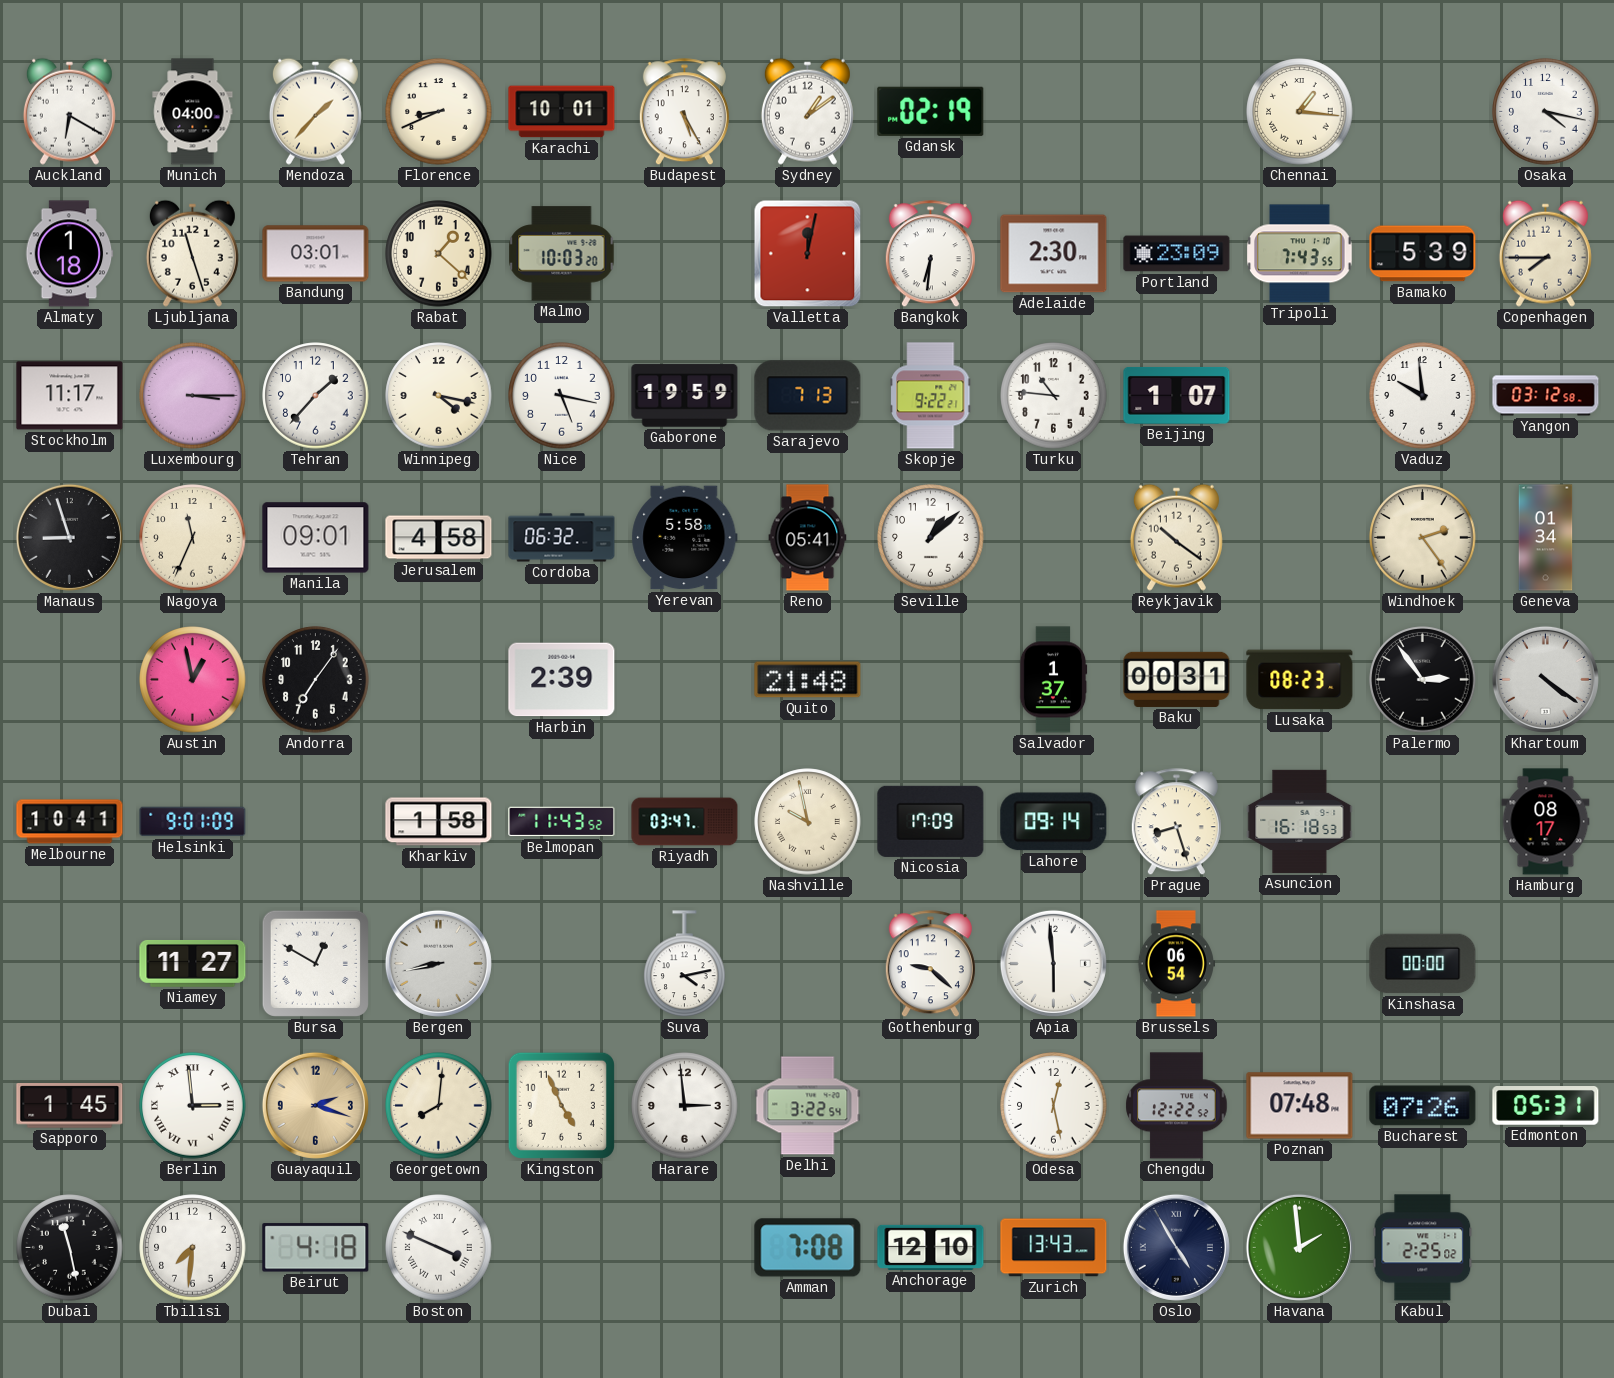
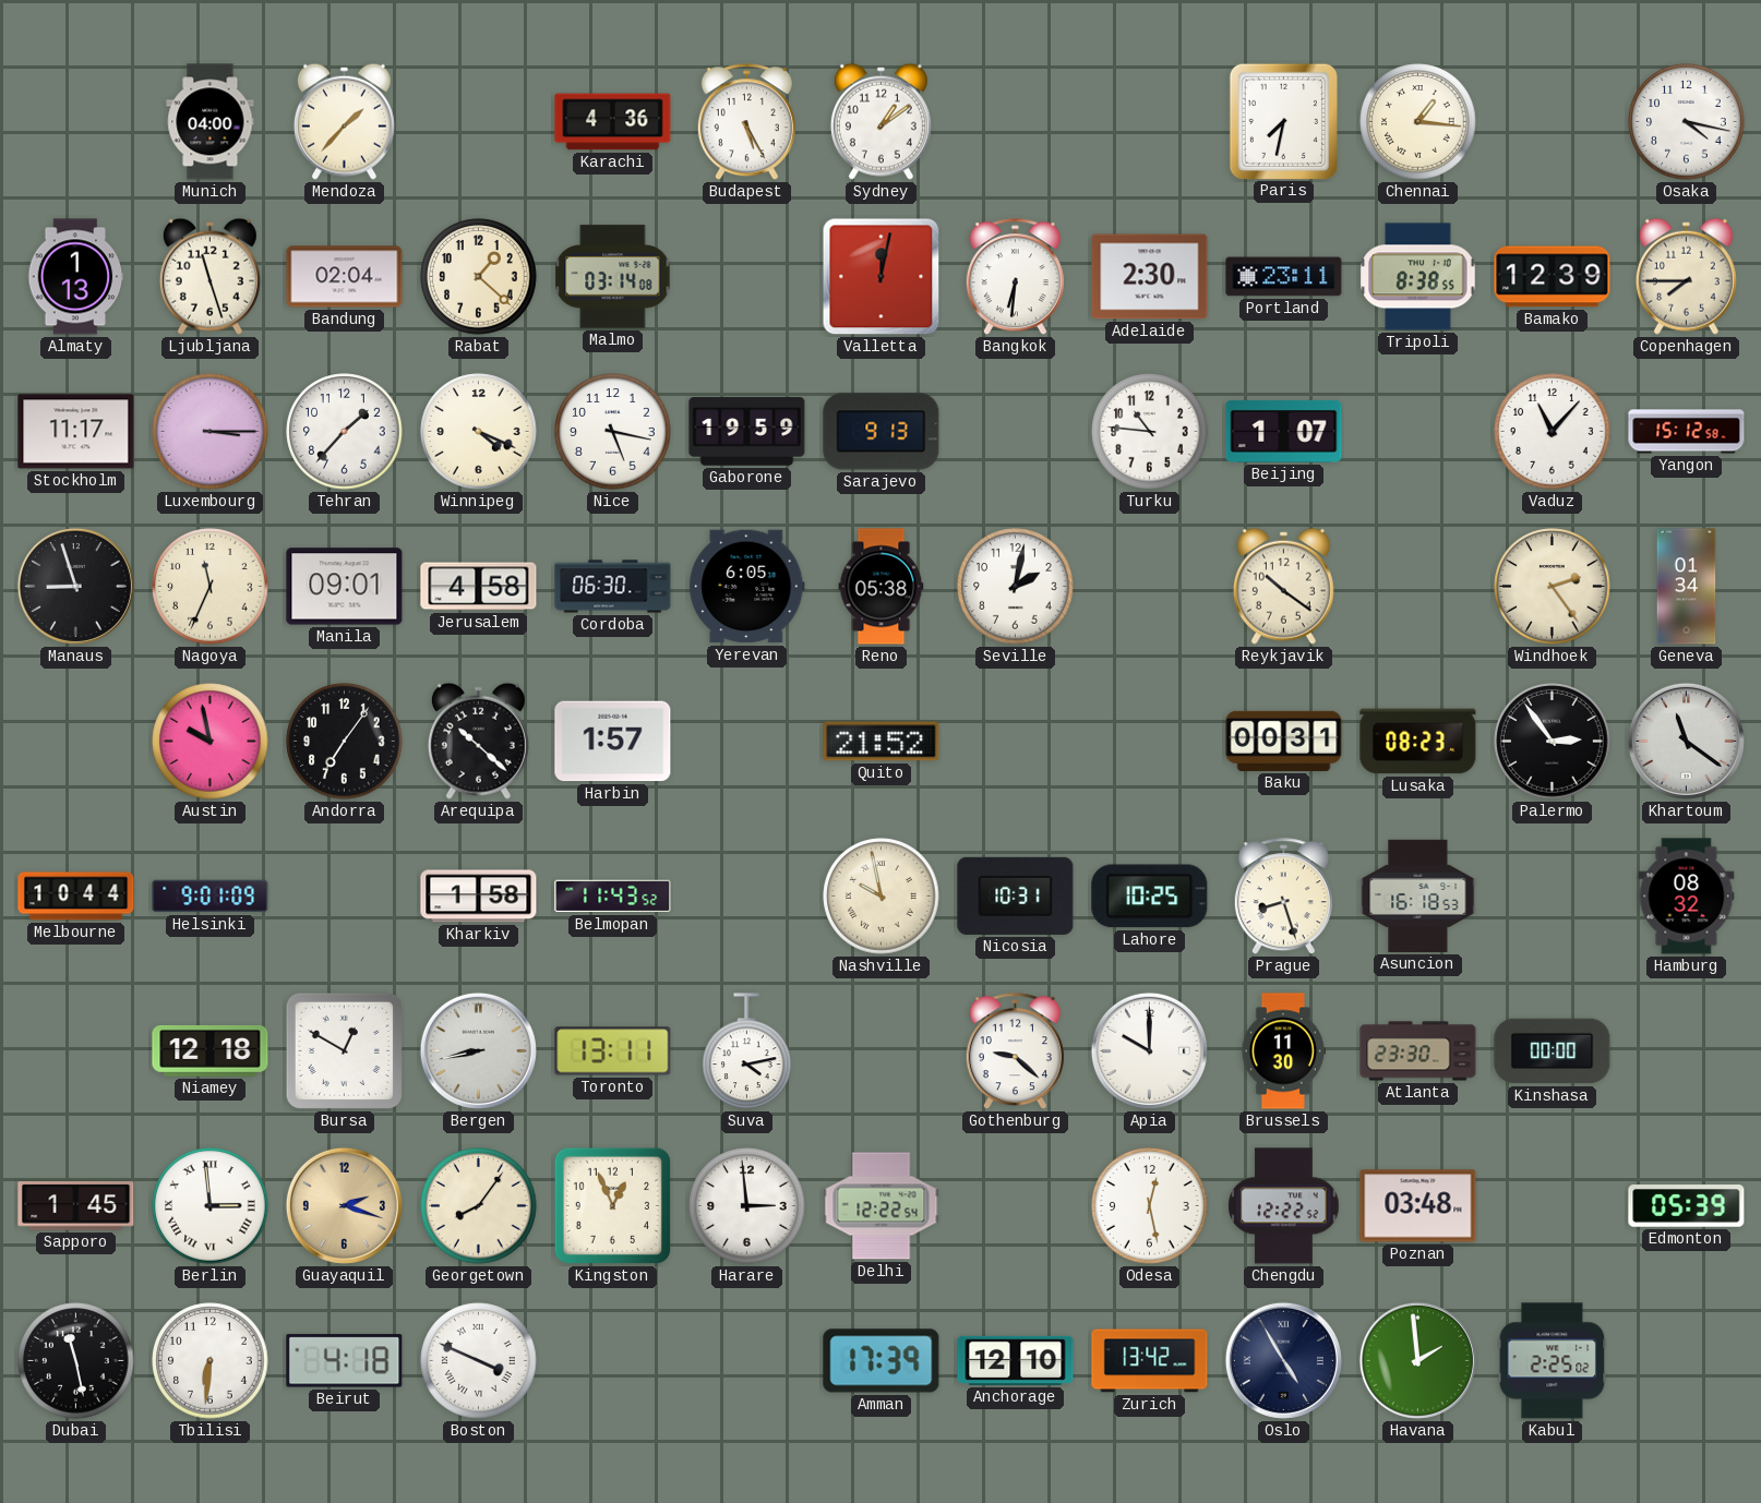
Auckland: 6:20 -> none (69, 111)
Florence: 8:41 -> none (439, 112)
Karachi: 10:01 -> 4:36 (613, 122)
Gdansk: 02:19 -> none (931, 111)
Paris: none -> 7:32 (1283, 121)
Almaty: 1:18 -> 1:13 (76, 277)
Bandung: 03:01 -> 02:04 (345, 277)
Malmo: 10:03 -> 03:14 (613, 277)
Portland: 23:09 -> 23:11 (1284, 277)
Tripoli: 7:43 -> 8:38 (1418, 277)
Bamako: 5:39 -> 12:39 (1553, 277)
Winnipeg: 4:17 -> 4:19 (479, 432)
Sarajevo: 7:13 -> 9:13 (882, 432)
Skopje: 9:22 -> none (931, 396)
Vaduz: 9:59 -> 11:07 (1553, 432)
Yangon: 03:12 -> 15:12 (1687, 432)
Cordoba: 06:32 -> 06:30 (613, 587)
Yerevan: 5:58 -> 6:05 (747, 587)
Reno: 05:41 -> 05:38 (882, 587)
Seville: 1:08 -> 2:02 (1016, 587)
Austin: 12:58 -> 9:58 (211, 742)
Arequipa: none -> 10:22 (478, 741)
Harbin: 2:39 -> 1:57 (613, 742)
Quito: 21:48 -> 21:52 (882, 742)
Salvador: 1:37 -> none (1053, 680)
Khartoum: 4:21 -> 11:21 (1686, 741)
Melbourne: 10:41 -> 10:44 (76, 897)
Riyadh: 03:47 -> none (685, 822)
Nicosia: 17:09 -> 10:31 (1016, 895)
Lahore: 09:14 -> 10:25 (1150, 897)
Hamburg: 08:17 -> 08:32 (1687, 897)
Niamey: 11:27 -> 12:18 (211, 1050)
Toronto: none -> 13:11 (613, 1051)
Apia: 5:59 -> 10:00 (1149, 1050)
Brussels: 06:54 -> 11:30 (1282, 1051)
Atlanta: none -> 23:30 (1418, 1051)
Georgetown: 8:01 -> 8:06 (479, 1206)
Kingston: 4:56 -> 12:56 (612, 1205)
Delhi: 3:22 -> 12:22 (882, 1206)
Poznan: 07:48 -> 03:48 (1418, 1206)
Bucharest: 07:26 -> none (1423, 1106)
Edmonton: 05:31 -> 05:39 (1687, 1206)
Tbilisi: 7:31 -> 6:31 (211, 1361)
Amman: 7:08 -> 17:39 (882, 1361)
Zurich: 13:43 -> 13:42 (1150, 1361)
